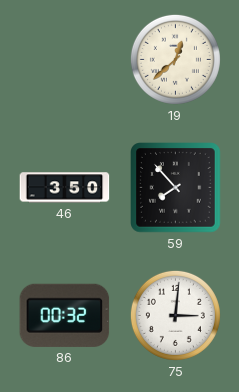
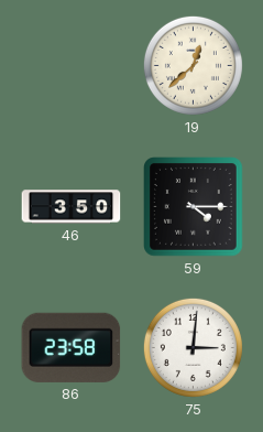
59: 7:53 -> 4:15 (194, 207)
86: 00:32 -> 23:58 (72, 347)
